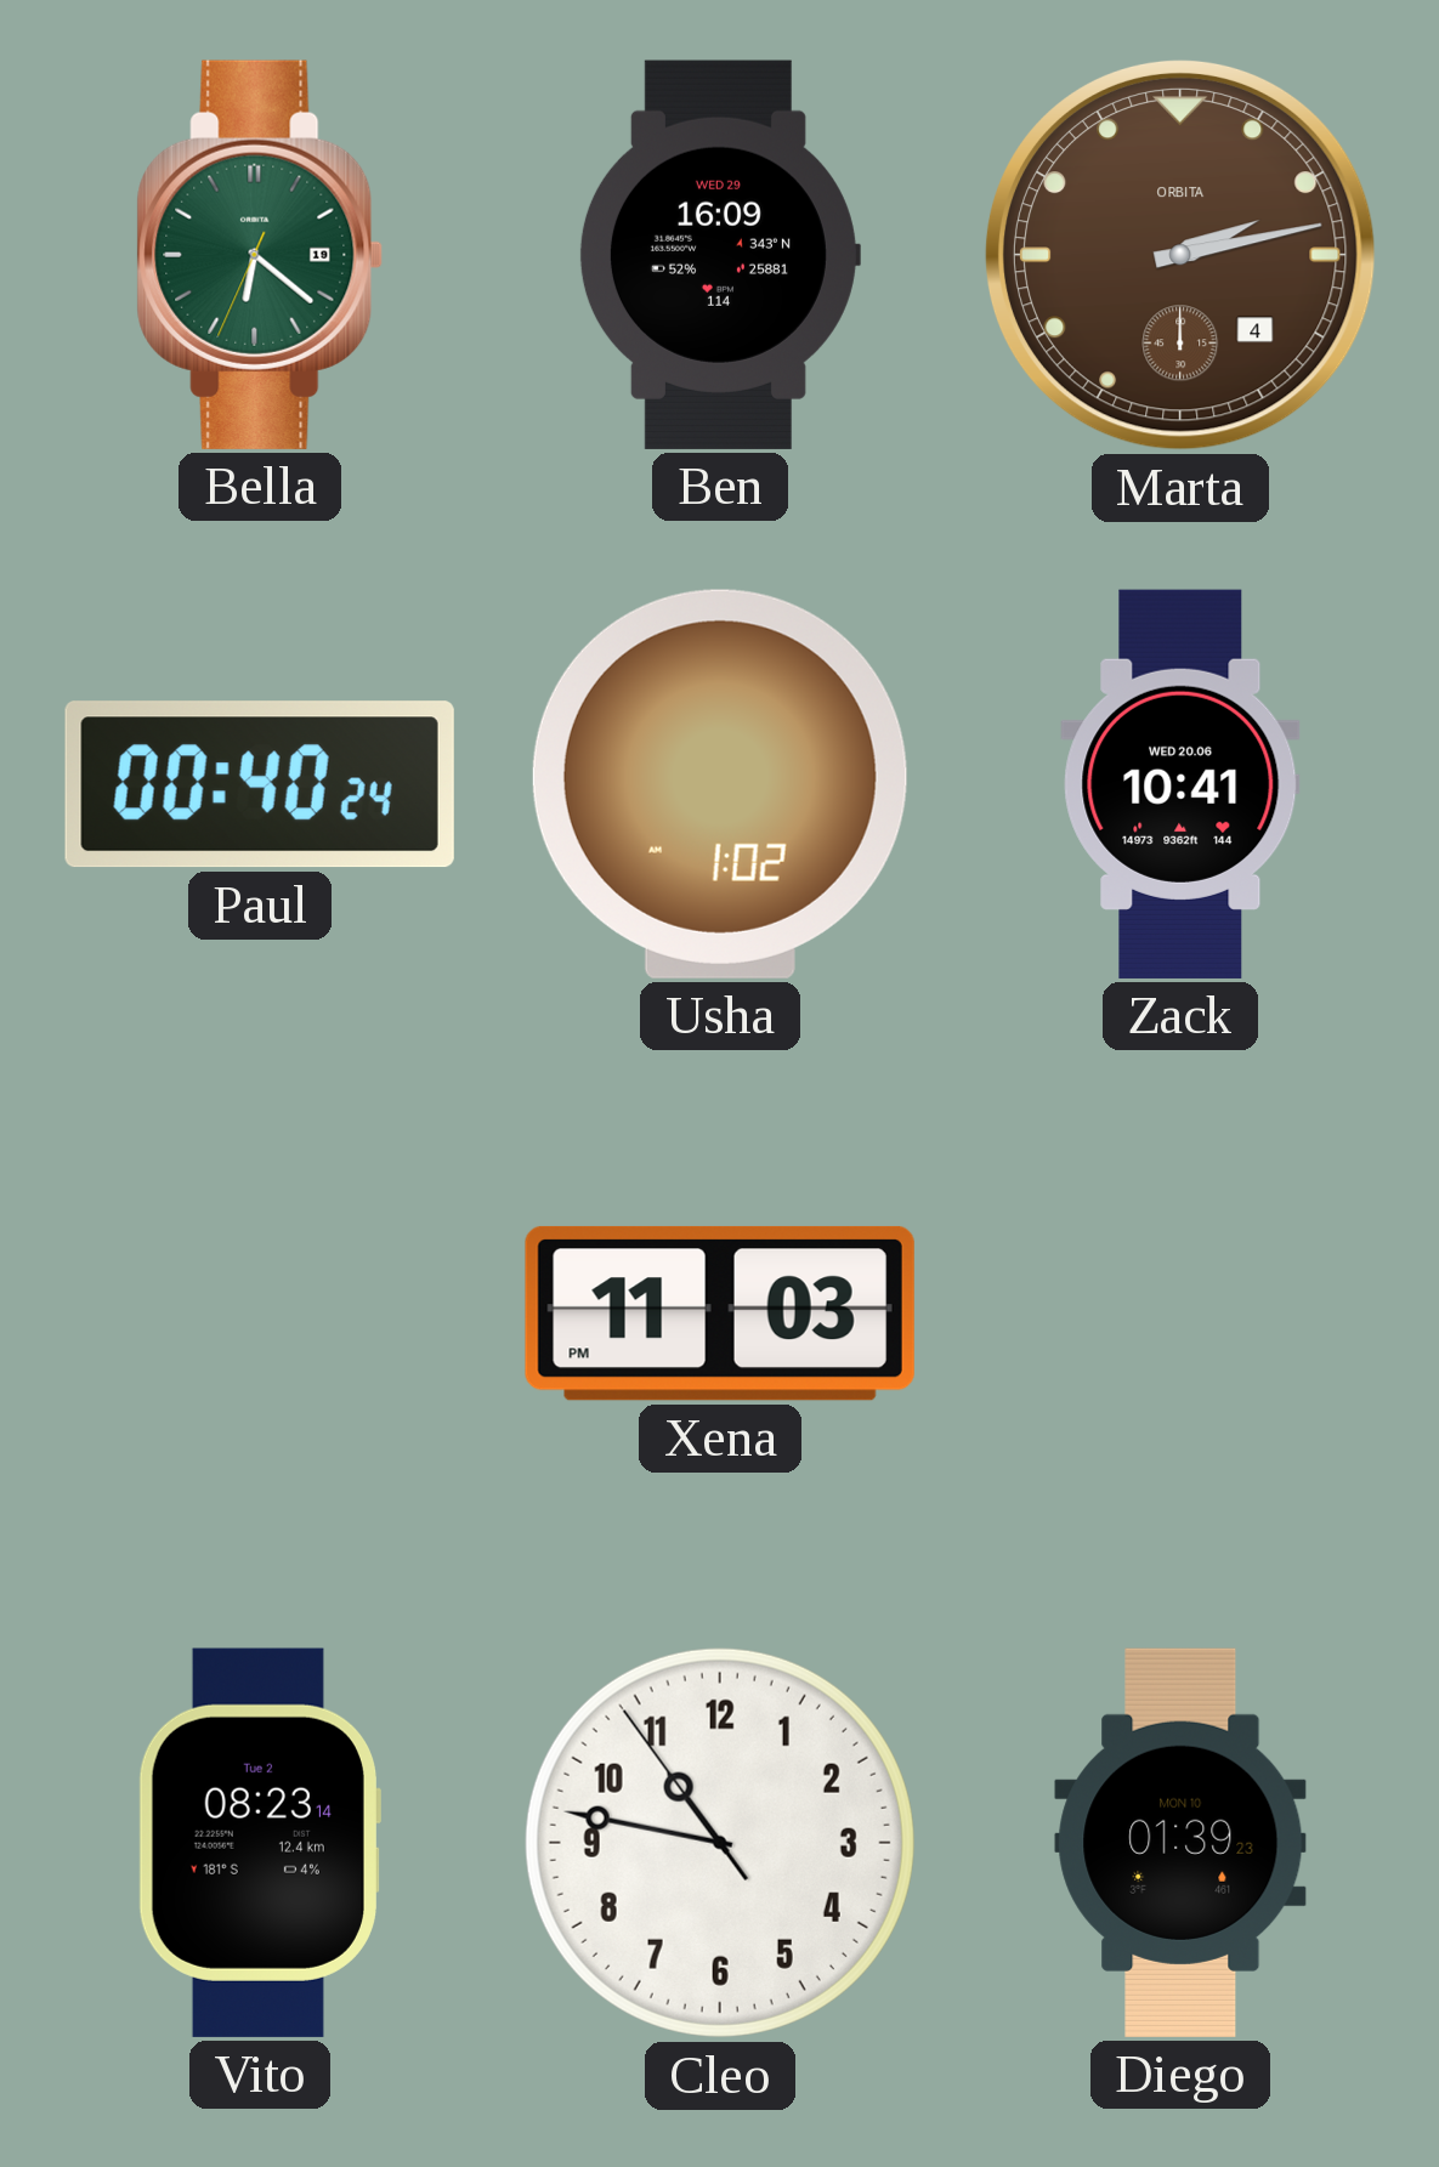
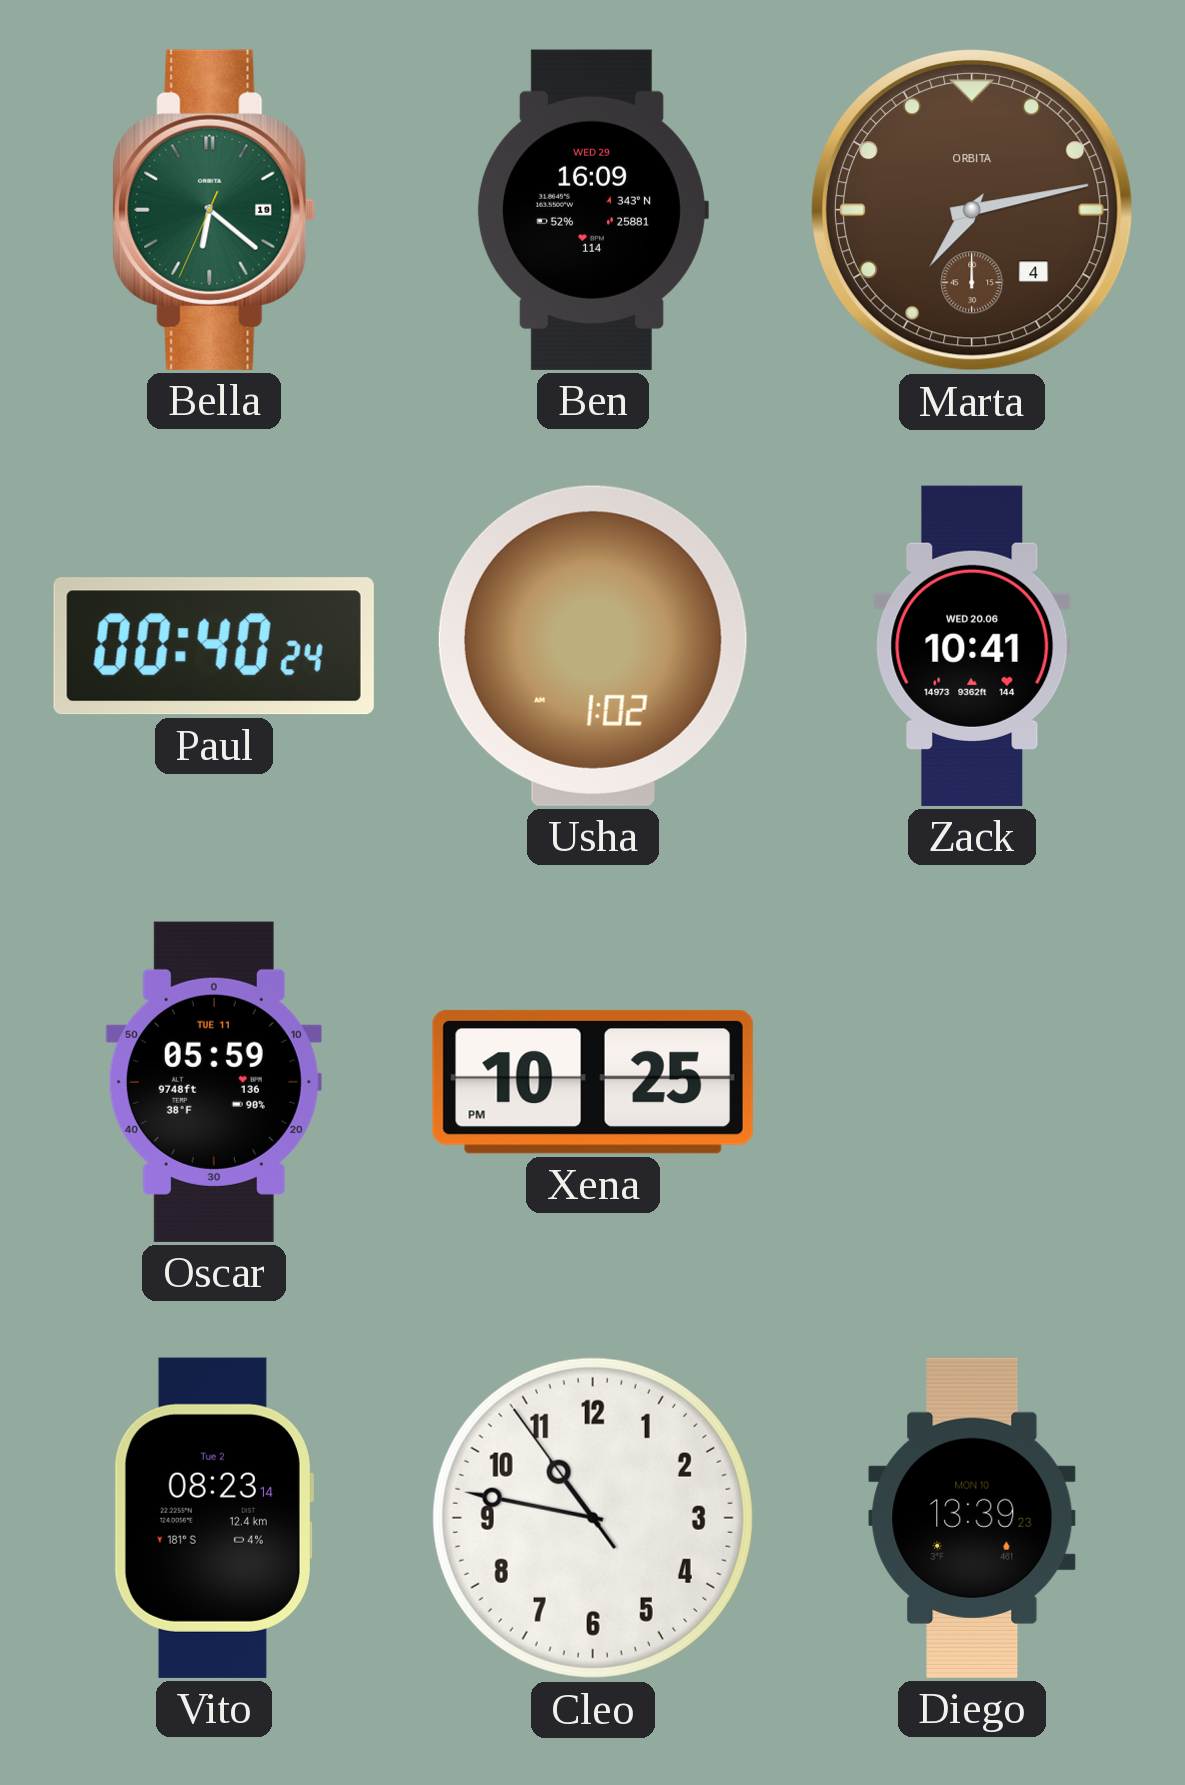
Marta: 2:13 -> 7:13 (972, 210)
Oscar: none -> 05:59 (214, 1082)
Xena: 11:03 -> 10:25 (593, 1082)
Diego: 01:39 -> 13:39 (972, 1518)
